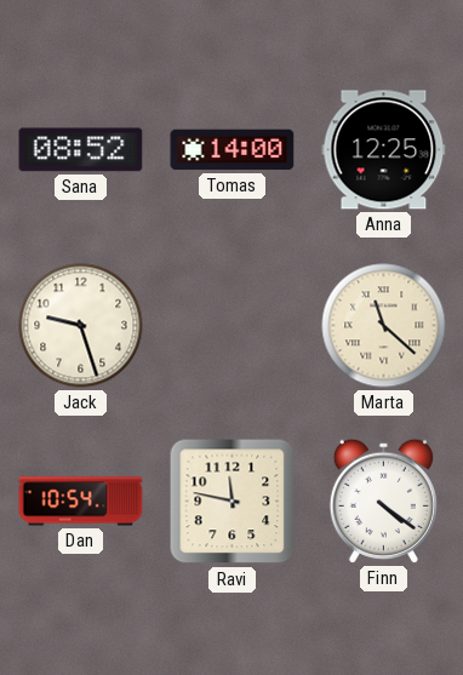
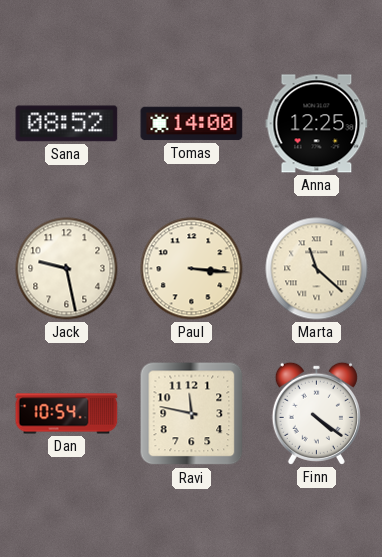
Jack: 9:27 -> 9:28 (67, 269)
Paul: none -> 3:16 (192, 269)
